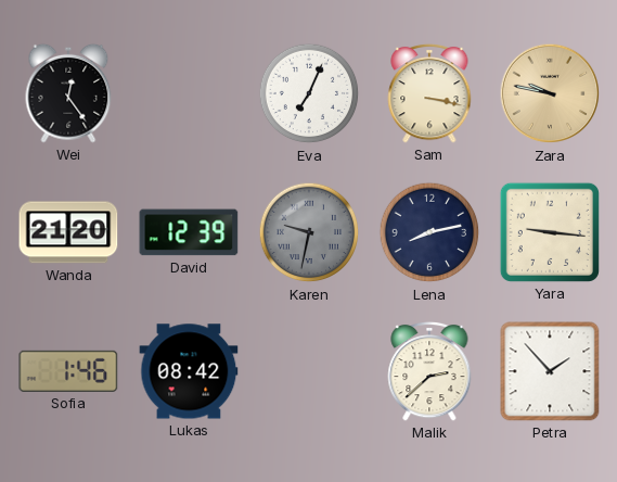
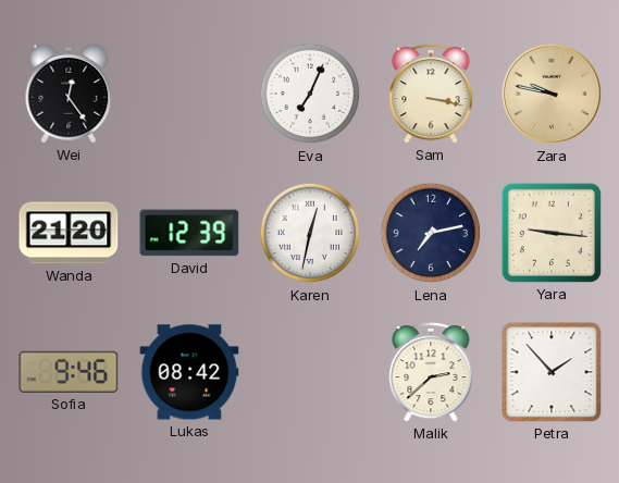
Karen: 9:32 -> 12:32 (310, 233)
Karen dial: grey -> white (310, 233)
Lena: 8:13 -> 7:13 (431, 233)
Sofia: 1:46 -> 9:46 (69, 372)
